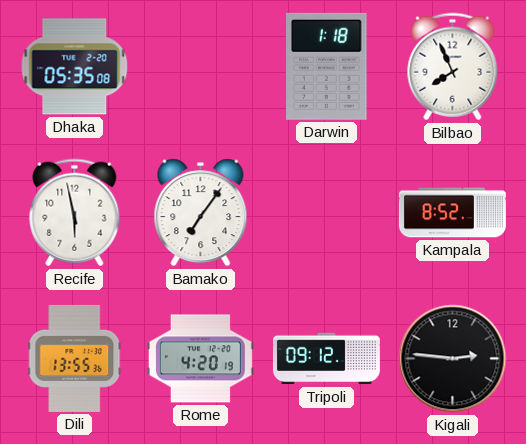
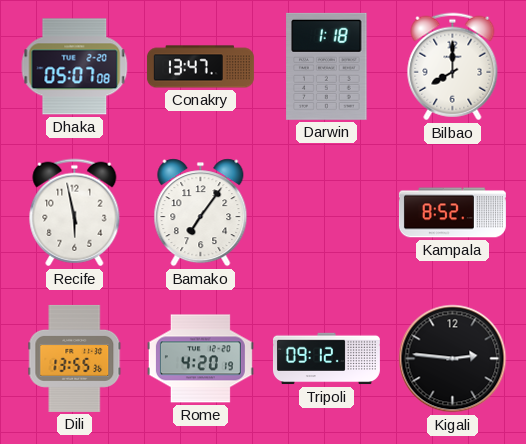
Dhaka: 05:35 -> 05:07 (75, 67)
Conakry: none -> 13:47 (200, 67)
Bilbao: 7:56 -> 8:00 (453, 67)
